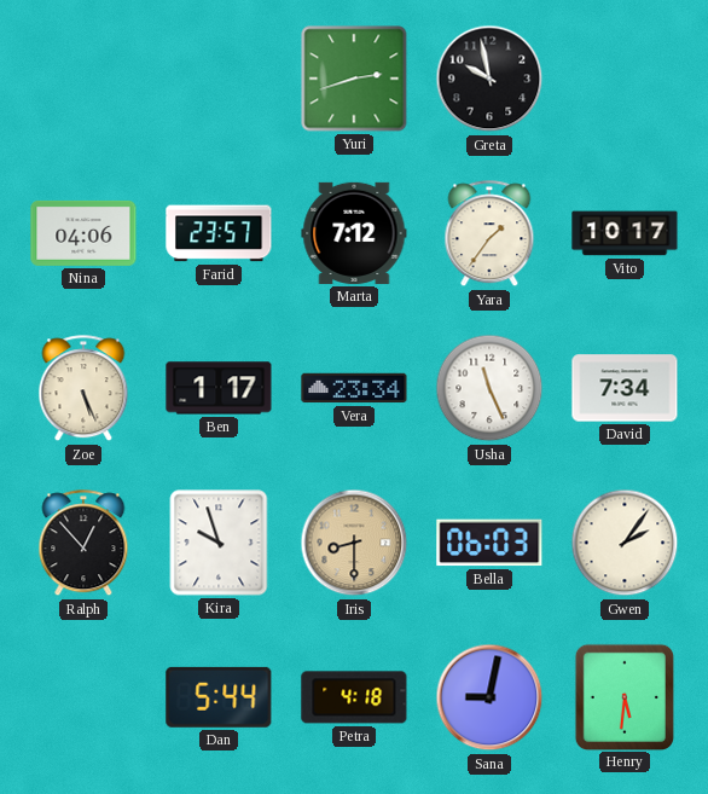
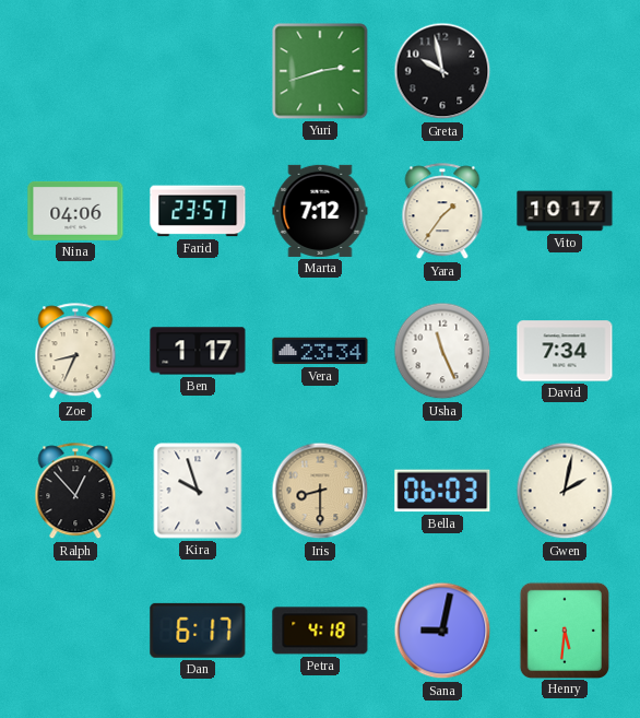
Zoe: 5:26 -> 8:34 (75, 352)
Gwen: 2:06 -> 2:02 (565, 491)
Dan: 5:44 -> 6:17 (198, 631)
